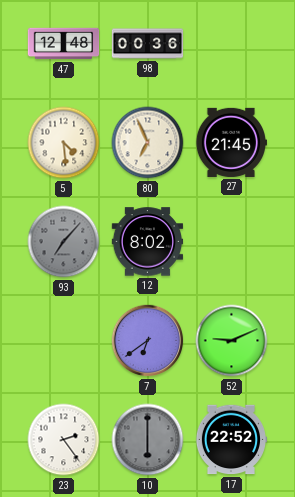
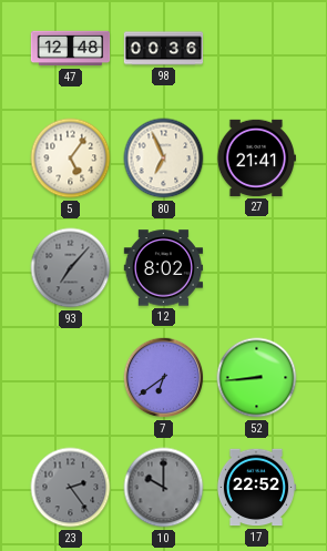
5: 4:29 -> 5:06 (71, 159)
27: 21:45 -> 21:41 (255, 157)
52: 9:11 -> 8:44 (257, 378)
23 dial: white -> grey (71, 488)
10: 6:00 -> 10:00 (164, 488)
